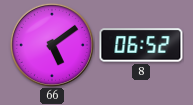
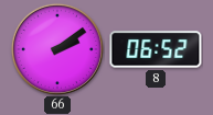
66: 5:09 -> 2:09 (57, 49)
